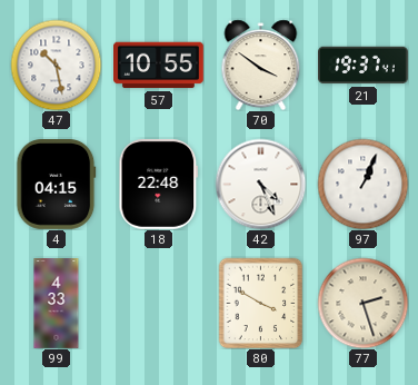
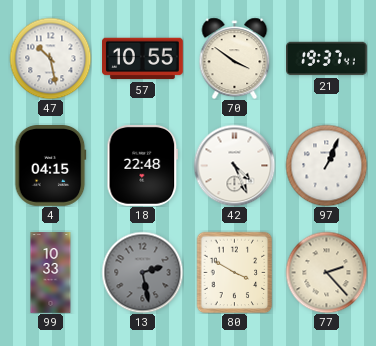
99: 4:33 -> 10:33 (51, 273)
13: none -> 2:28 (142, 272)
77: 2:27 -> 2:23 (326, 272)
